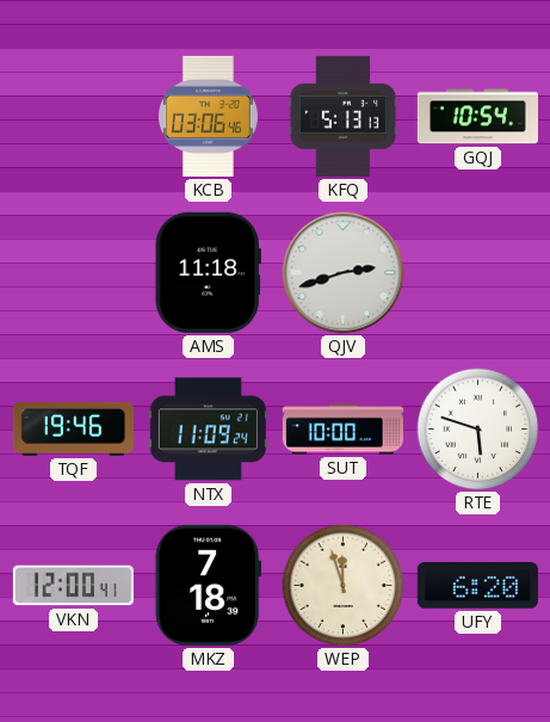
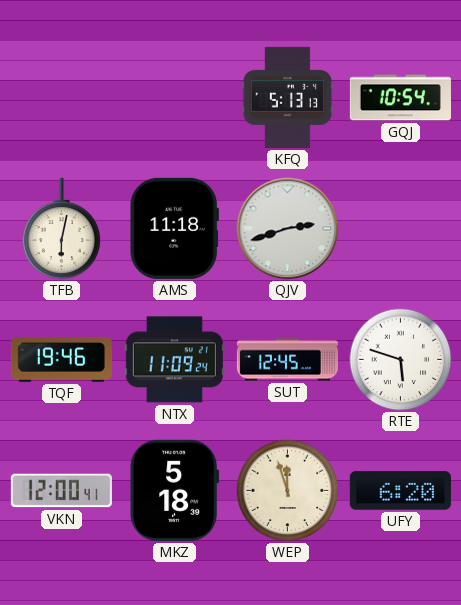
KCB: 03:06 -> none (209, 116)
TFB: none -> 6:02 (62, 229)
SUT: 10:00 -> 12:45 (287, 360)
MKZ: 7:18 -> 5:18 (175, 490)
